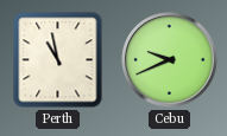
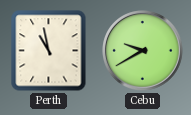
Cebu: 9:41 -> 9:40 (143, 51)
